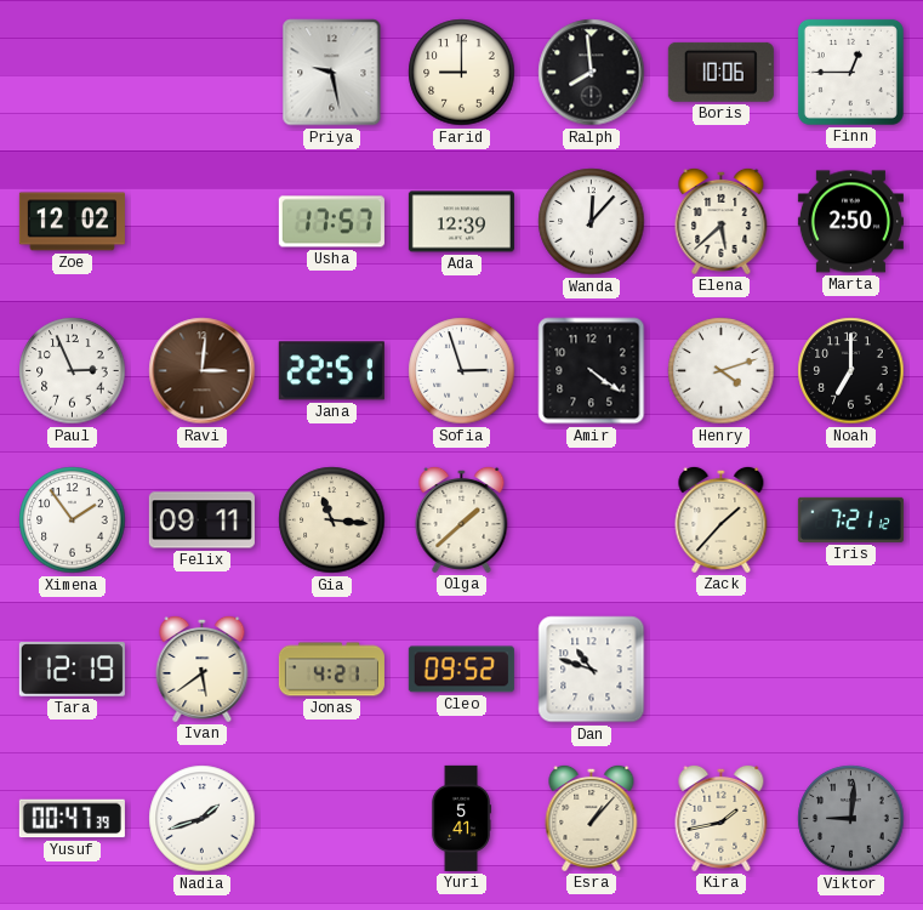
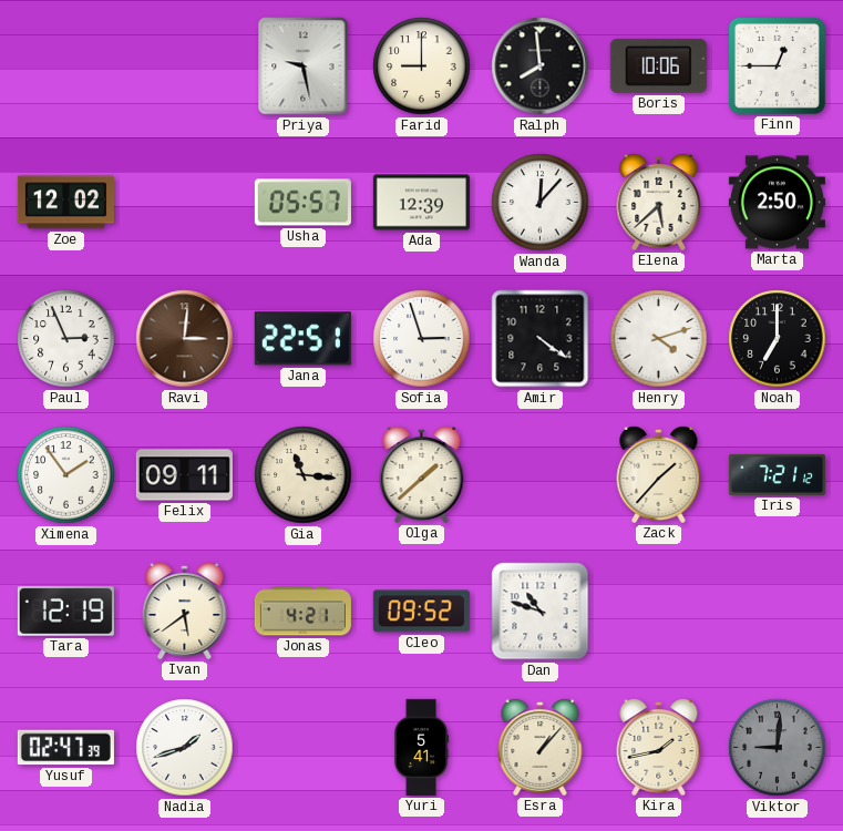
Usha: 17:57 -> 05:57 (302, 203)
Yusuf: 00:47 -> 02:47 (65, 748)
